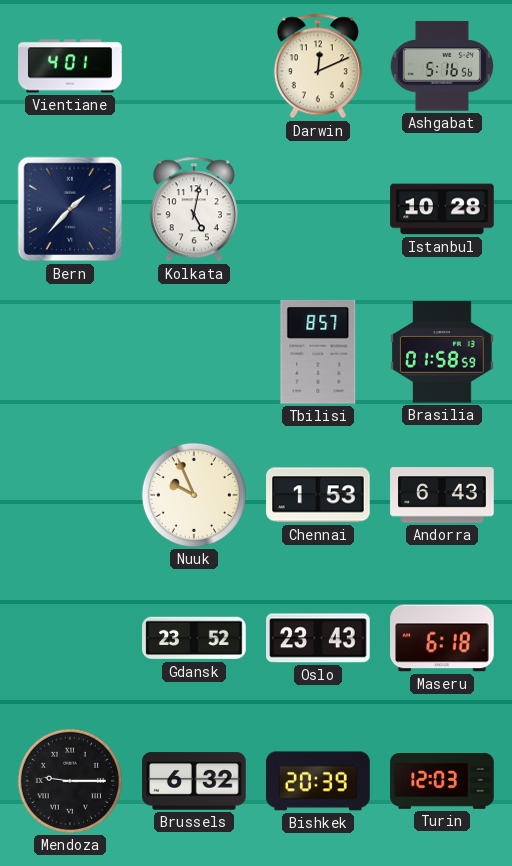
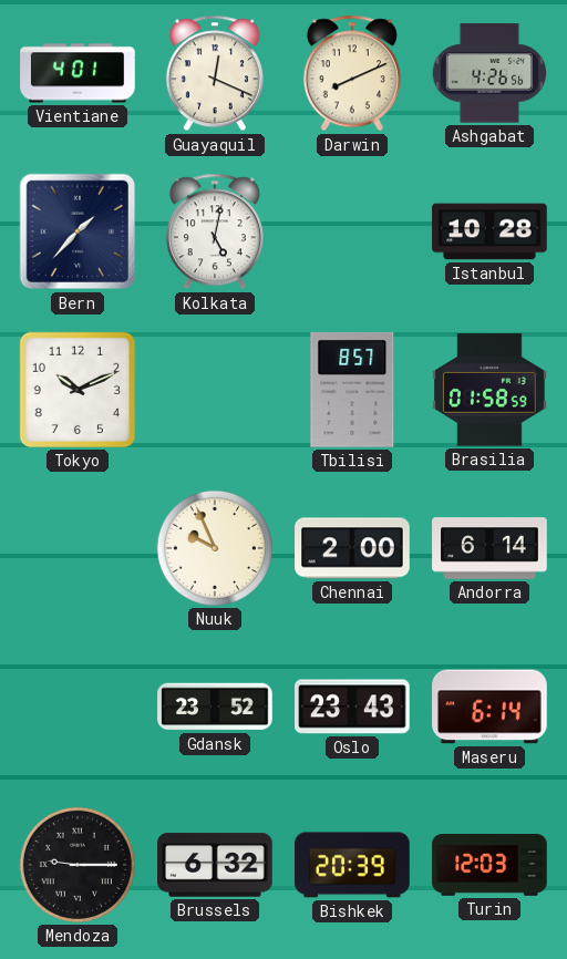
Guayaquil: none -> 12:19 (215, 73)
Darwin: 12:11 -> 8:11 (352, 73)
Ashgabat: 5:16 -> 4:26 (488, 73)
Tokyo: none -> 10:11 (78, 390)
Chennai: 1:53 -> 2:00 (352, 548)
Andorra: 6:43 -> 6:14 (489, 548)
Maseru: 6:18 -> 6:14 (489, 707)
